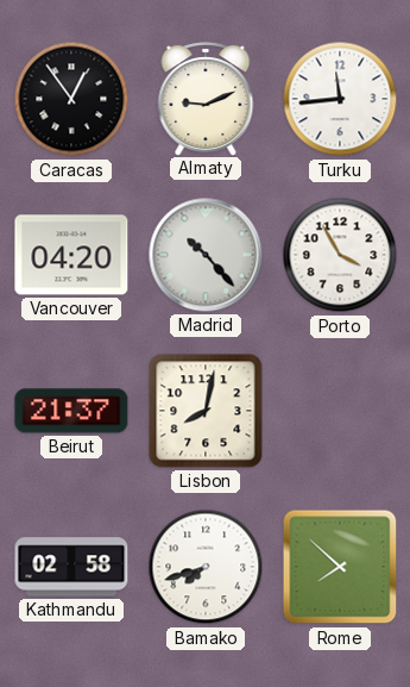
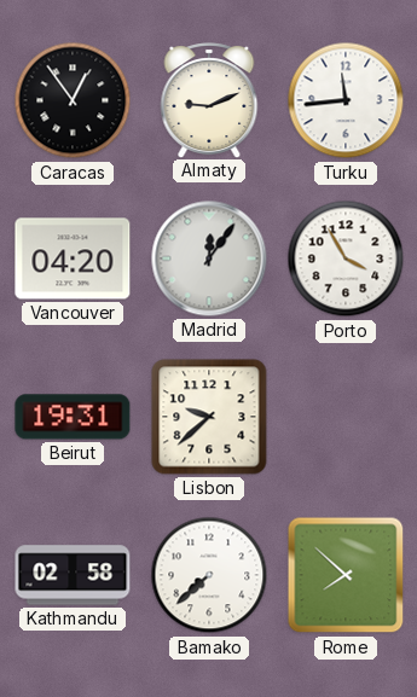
Madrid: 10:23 -> 12:06 (209, 259)
Beirut: 21:37 -> 19:31 (73, 417)
Lisbon: 8:02 -> 9:38 (209, 417)
Bamako: 7:42 -> 7:38 (209, 575)
